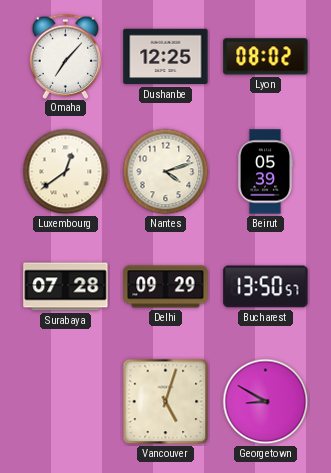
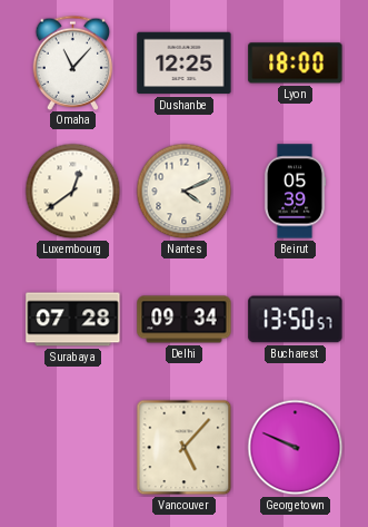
Omaha: 7:07 -> 11:07 (73, 62)
Lyon: 08:02 -> 18:00 (296, 64)
Nantes: 4:12 -> 4:11 (185, 192)
Delhi: 09:29 -> 09:34 (185, 320)
Vancouver: 5:03 -> 5:07 (185, 448)
Georgetown: 8:50 -> 9:49 (296, 448)
